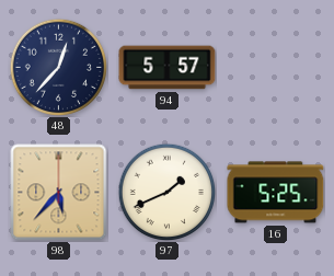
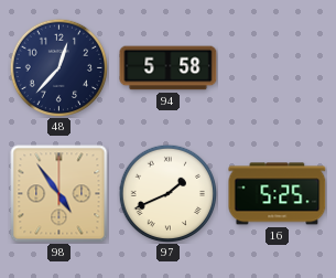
94: 5:57 -> 5:58 (169, 68)
98: 5:37 -> 4:54 (59, 194)
